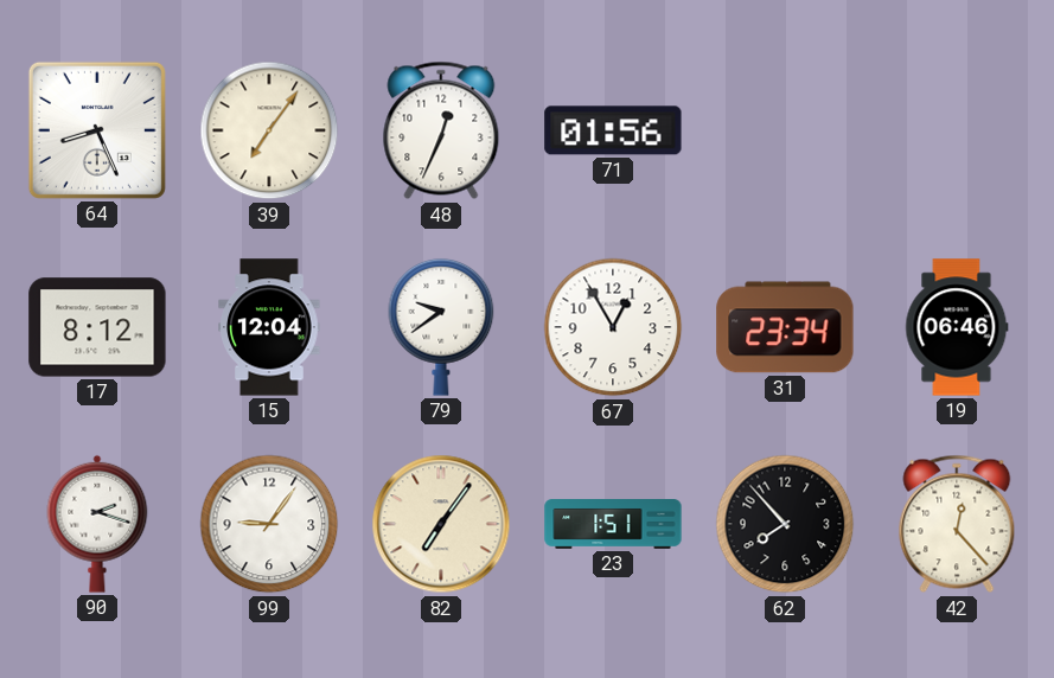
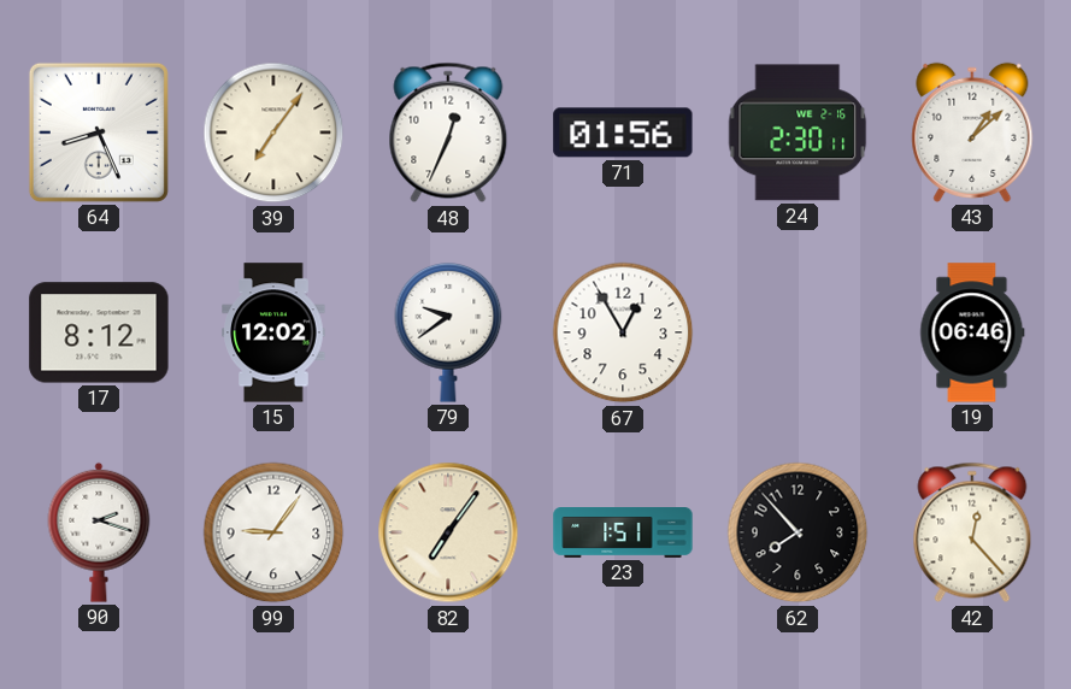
24: none -> 2:30 (798, 132)
43: none -> 1:08 (972, 132)
15: 12:04 -> 12:02 (273, 332)
31: 23:34 -> none (785, 327)
